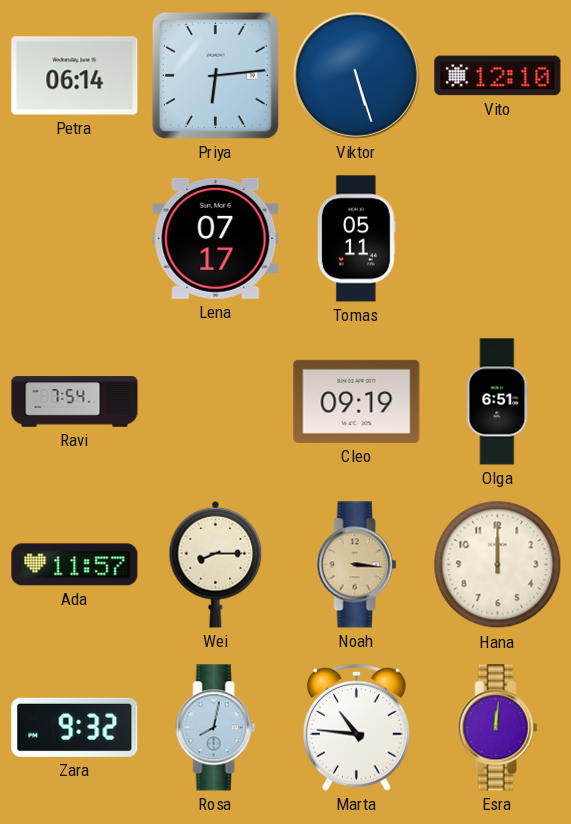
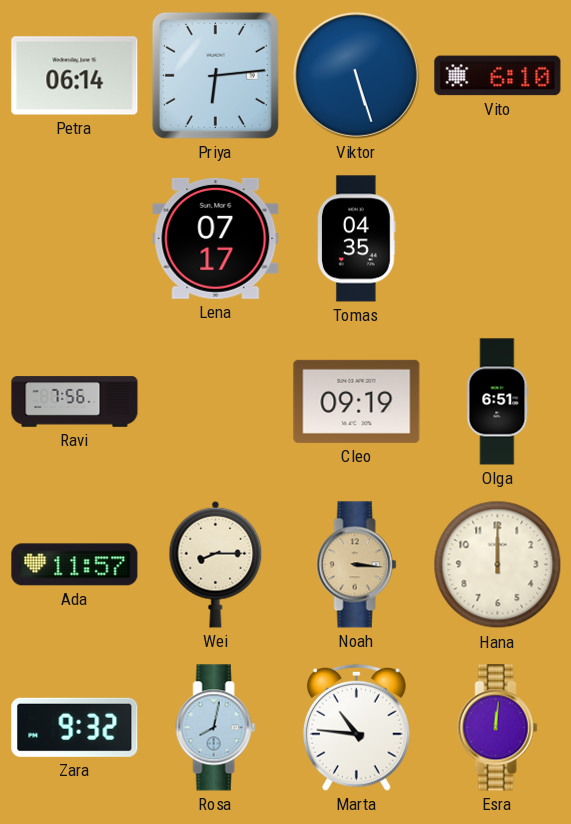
Vito: 12:10 -> 6:10 (498, 76)
Tomas: 05:11 -> 04:35 (357, 239)
Ravi: 7:54 -> 7:56 (75, 402)
